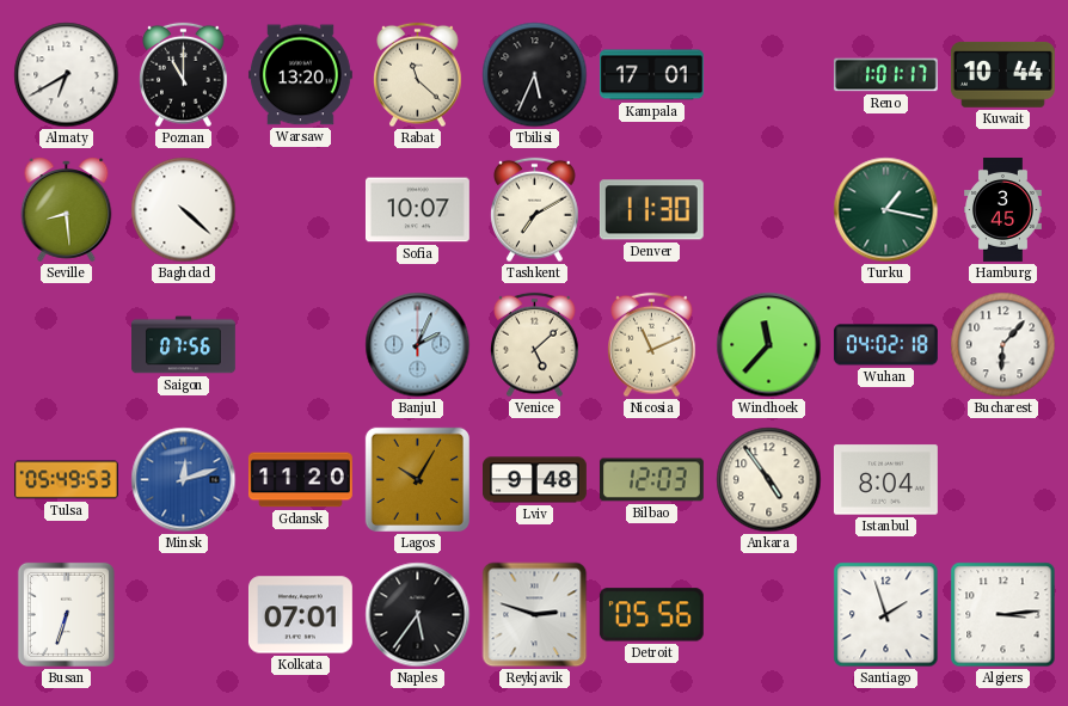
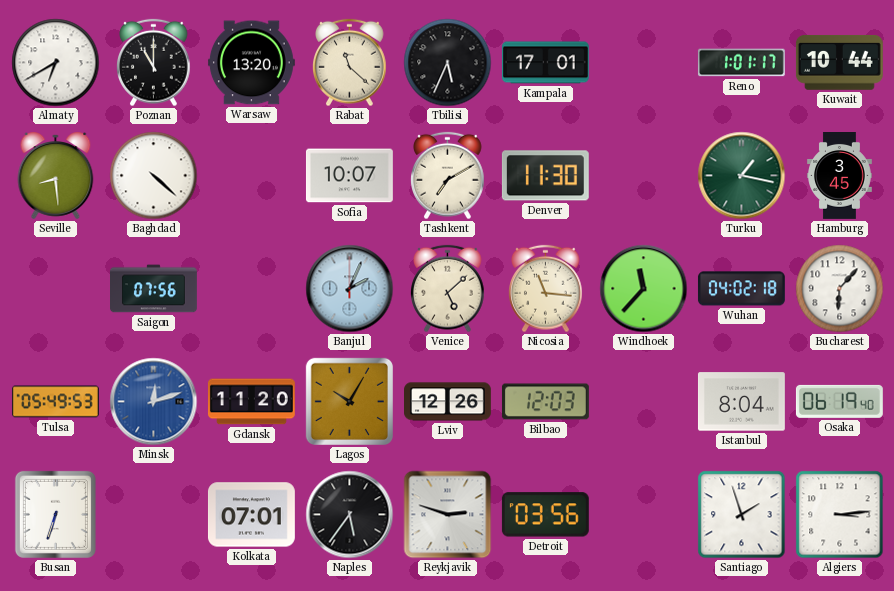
Nicosia: 11:11 -> 11:16 (546, 289)
Lviv: 9:48 -> 12:26 (448, 402)
Ankara: 4:54 -> none (769, 480)
Osaka: none -> 06:19 (839, 401)
Detroit: 05:56 -> 03:56 (545, 515)
